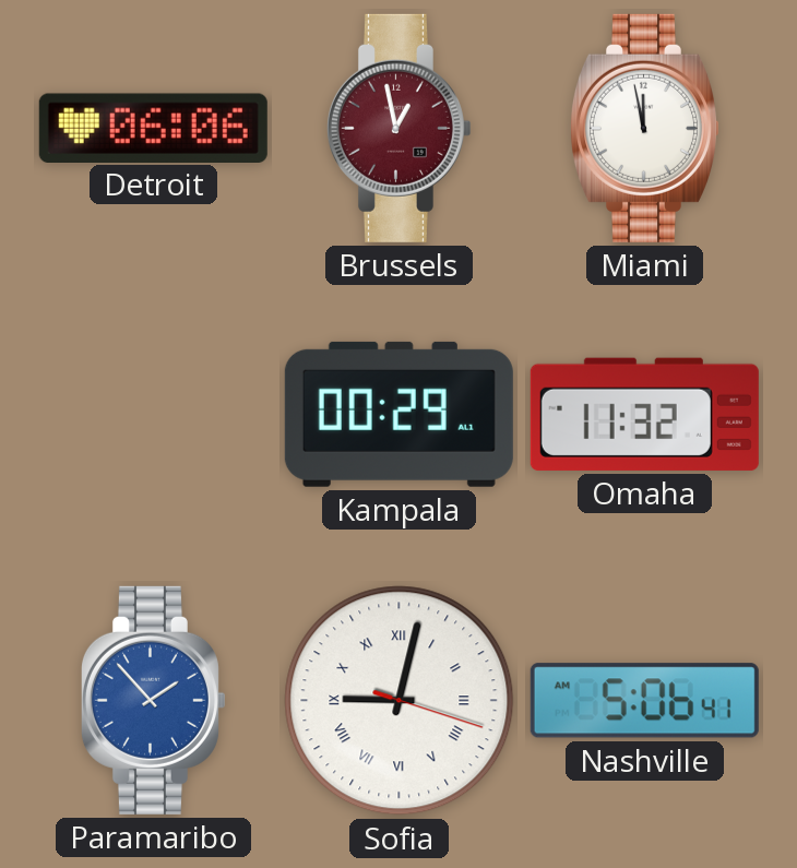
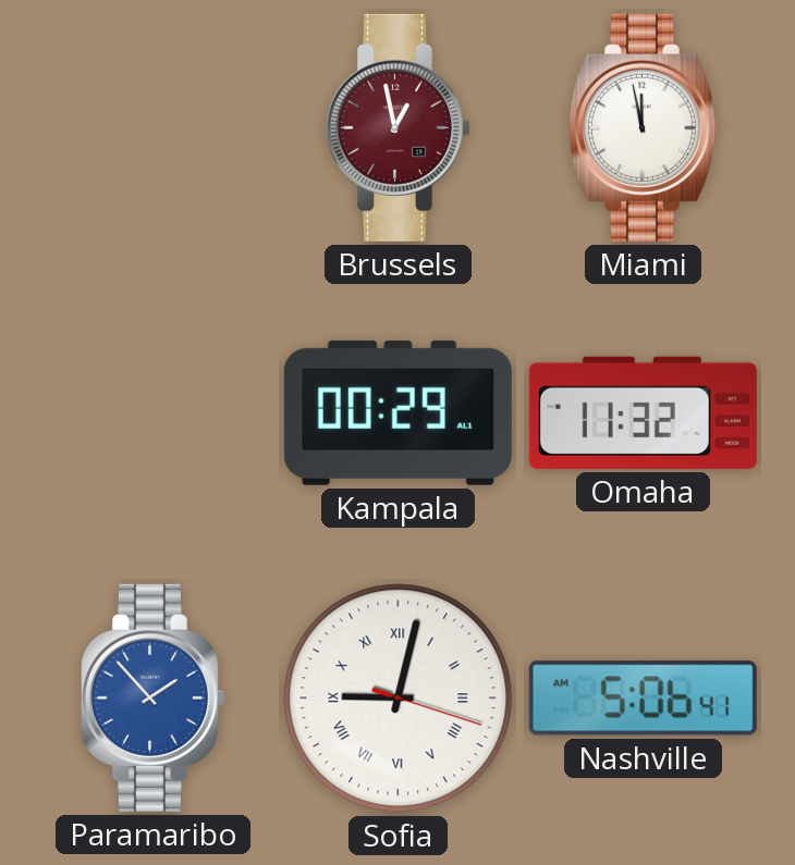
Detroit: 06:06 -> none (153, 128)
